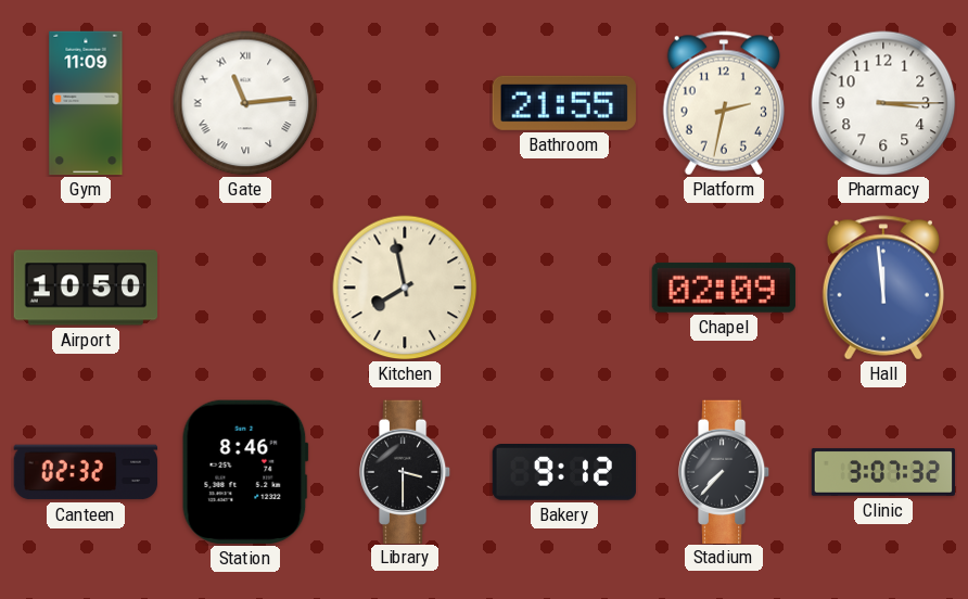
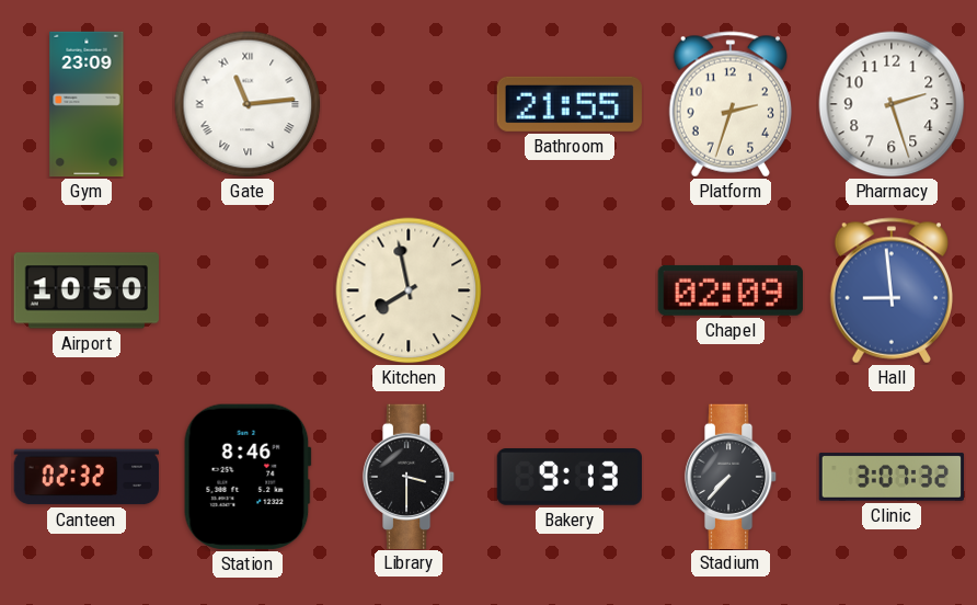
Gym: 11:09 -> 23:09 (87, 104)
Platform: 2:32 -> 2:33 (729, 104)
Pharmacy: 3:15 -> 2:27 (892, 104)
Hall: 11:59 -> 8:59 (890, 290)
Bakery: 9:12 -> 9:13 (568, 478)
